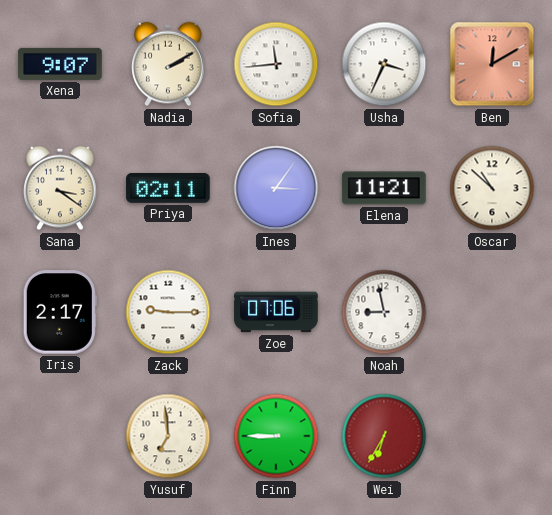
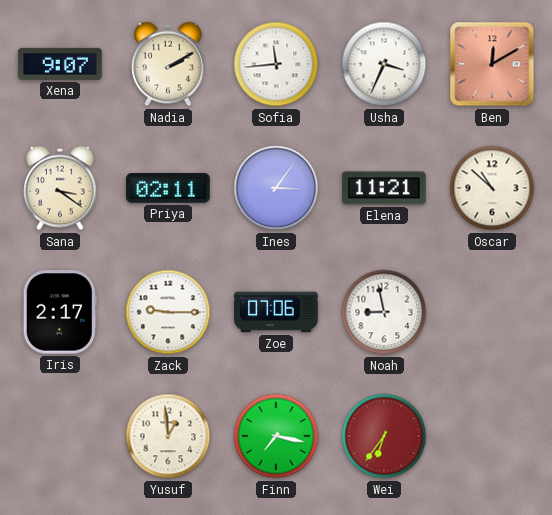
Yusuf: 6:59 -> 12:59 (168, 436)
Finn: 8:45 -> 7:17 (276, 436)
Wei: 6:35 -> 6:36 (384, 436)
